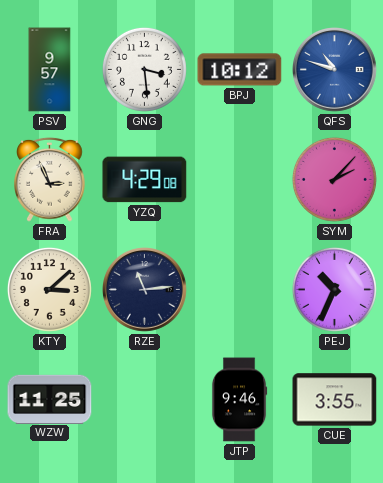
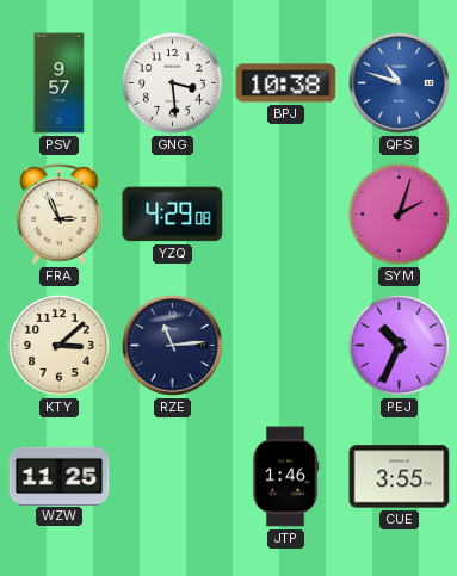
BPJ: 10:12 -> 10:38 (286, 83)
SYM: 2:07 -> 2:03 (399, 213)
JTP: 9:46 -> 1:46 (285, 477)
